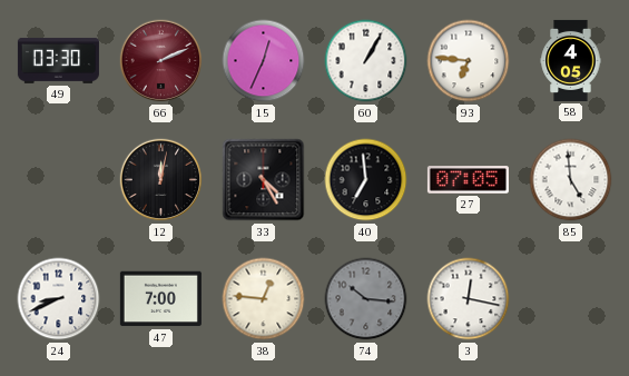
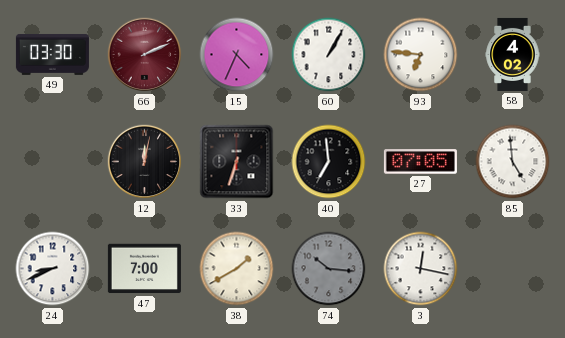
15: 12:34 -> 4:34 (237, 55)
58: 4:05 -> 4:02 (513, 54)
33: 4:25 -> 6:33 (237, 162)
38: 12:46 -> 1:40 (237, 269)
